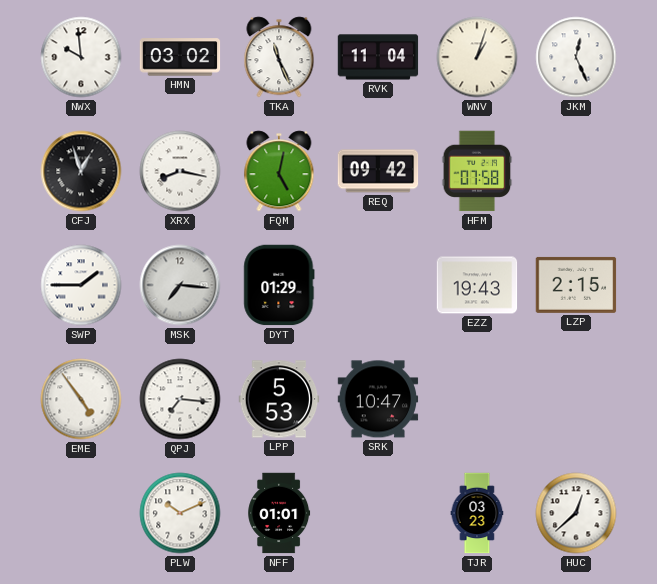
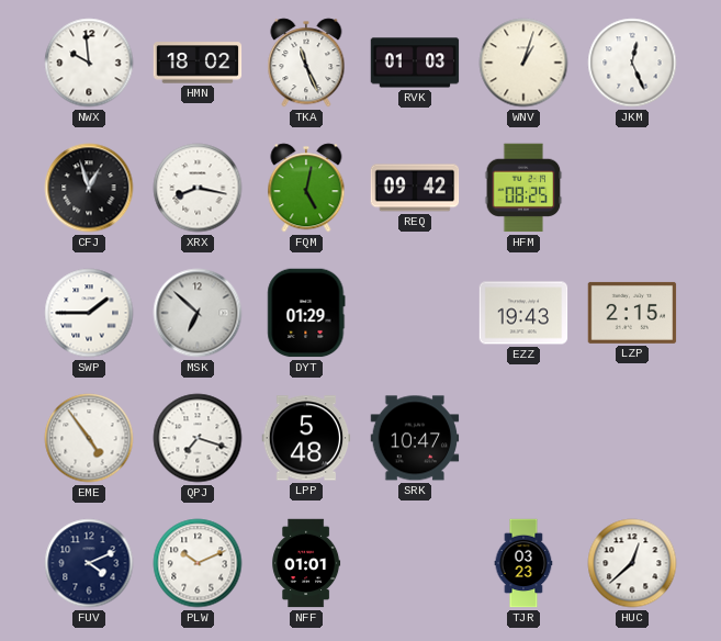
HMN: 03:02 -> 18:02 (198, 63)
RVK: 11:04 -> 01:03 (415, 63)
HFM: 07:58 -> 08:25 (523, 188)
MSK: 7:16 -> 6:52 (198, 313)
QPJ: 7:16 -> 7:18 (198, 438)
LPP: 5:53 -> 5:48 (306, 438)
FUV: none -> 4:11 (89, 563)
